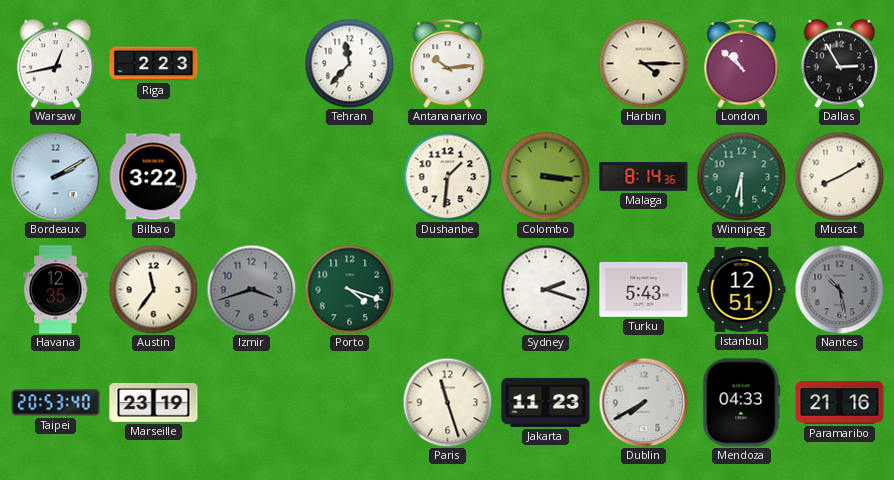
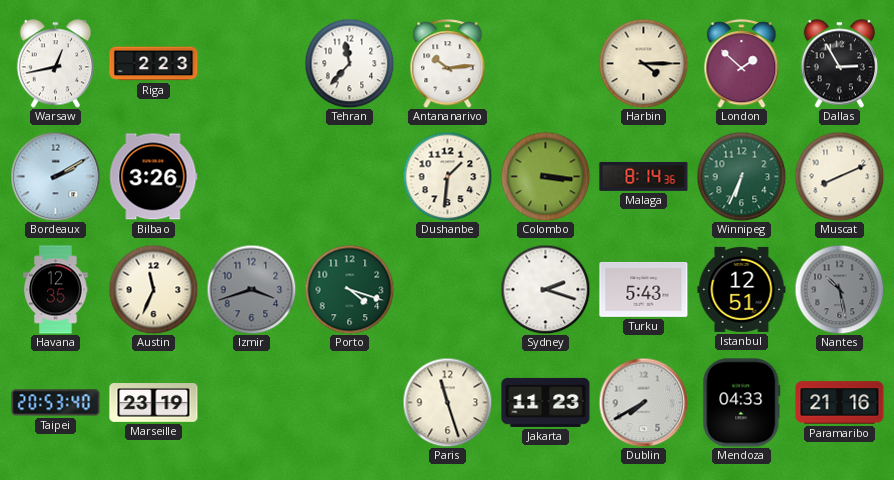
London: 10:52 -> 1:52 (742, 64)
Bilbao: 3:22 -> 3:26 (154, 177)
Winnipeg: 6:30 -> 6:34 (741, 176)
Muscat: 8:10 -> 8:11 (839, 176)
Austin: 11:36 -> 11:34 (153, 289)
